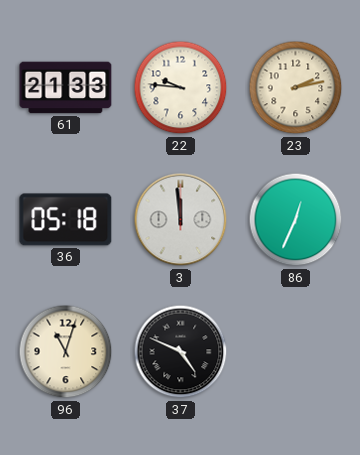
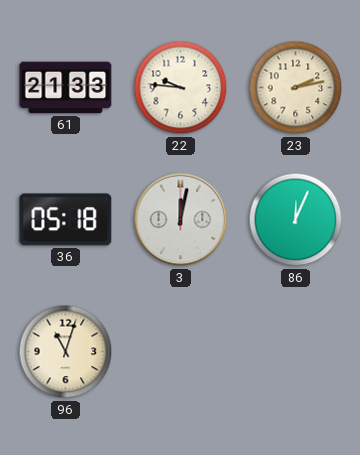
3: 11:59 -> 12:02 (181, 220)
86: 12:34 -> 12:04 (296, 220)
37: 4:49 -> none (181, 352)
